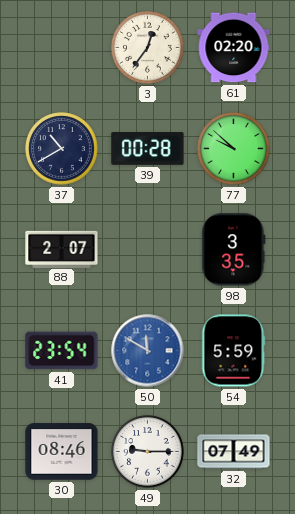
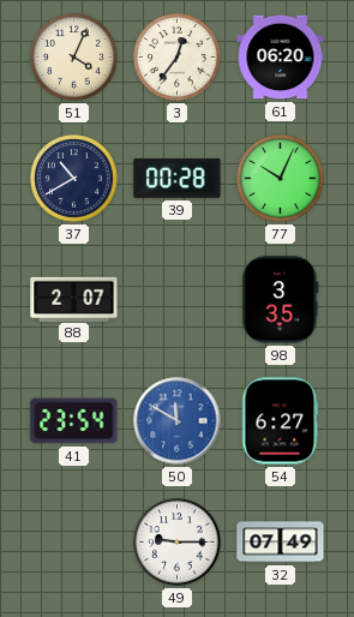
51: none -> 4:04 (74, 58)
61: 02:20 -> 06:20 (281, 58)
77: 9:52 -> 10:04 (281, 179)
54: 5:59 -> 6:27 (281, 421)
30: 08:46 -> none (62, 452)
